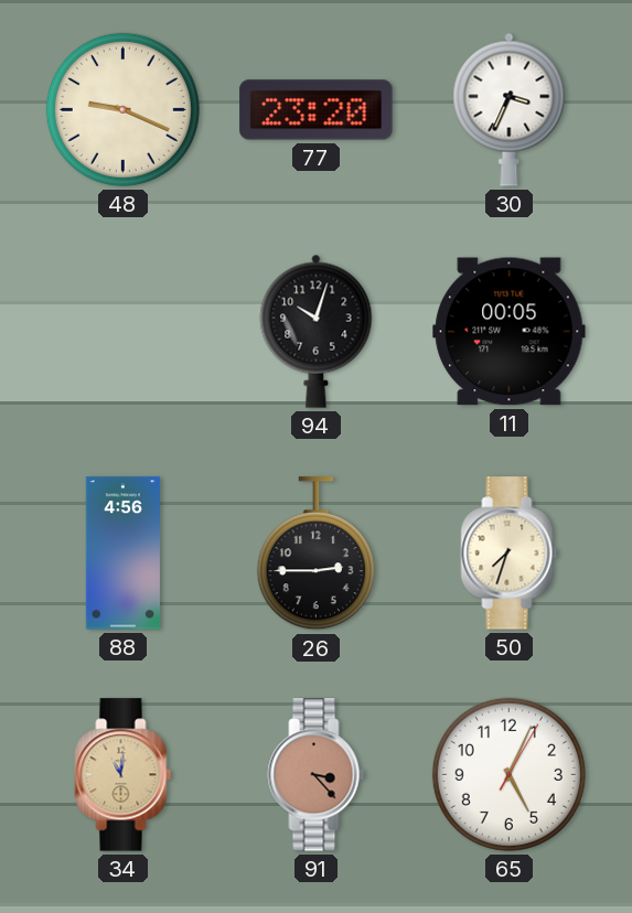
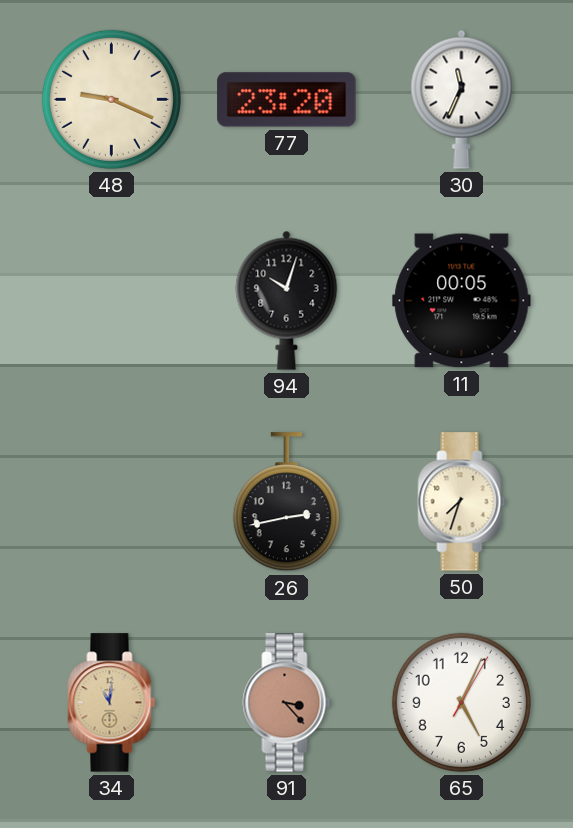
30: 3:34 -> 11:34 (462, 99)
88: 4:56 -> none (122, 554)
26: 2:45 -> 2:43 (286, 502)
